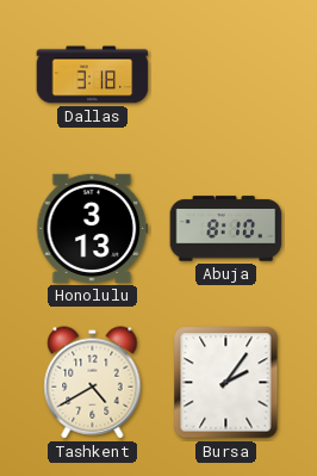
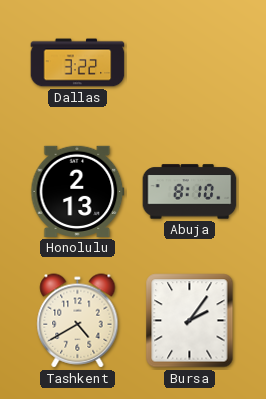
Dallas: 3:18 -> 3:22 (78, 63)
Honolulu: 3:13 -> 2:13 (78, 191)
